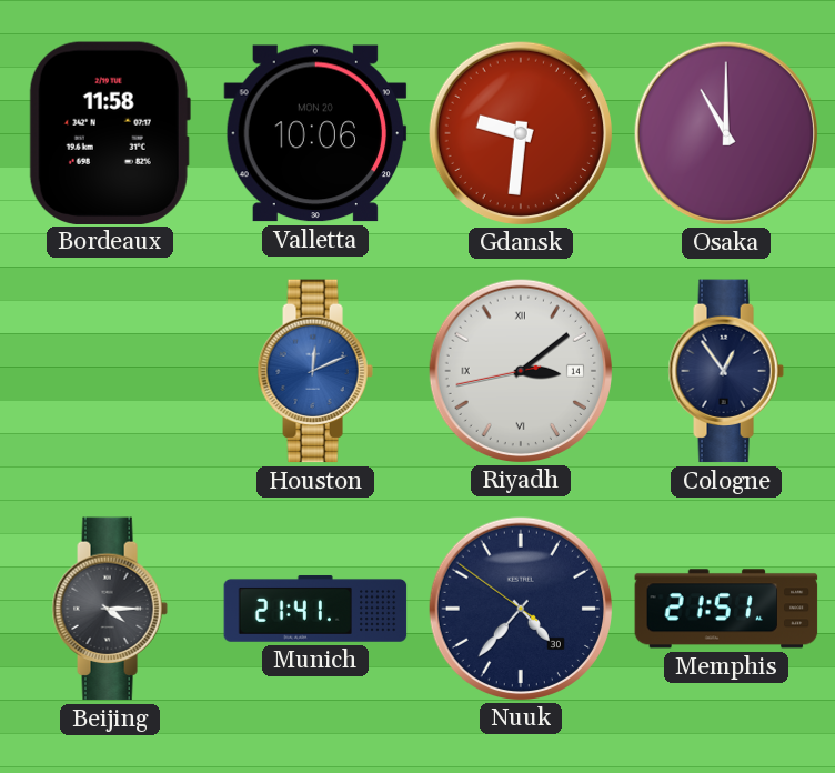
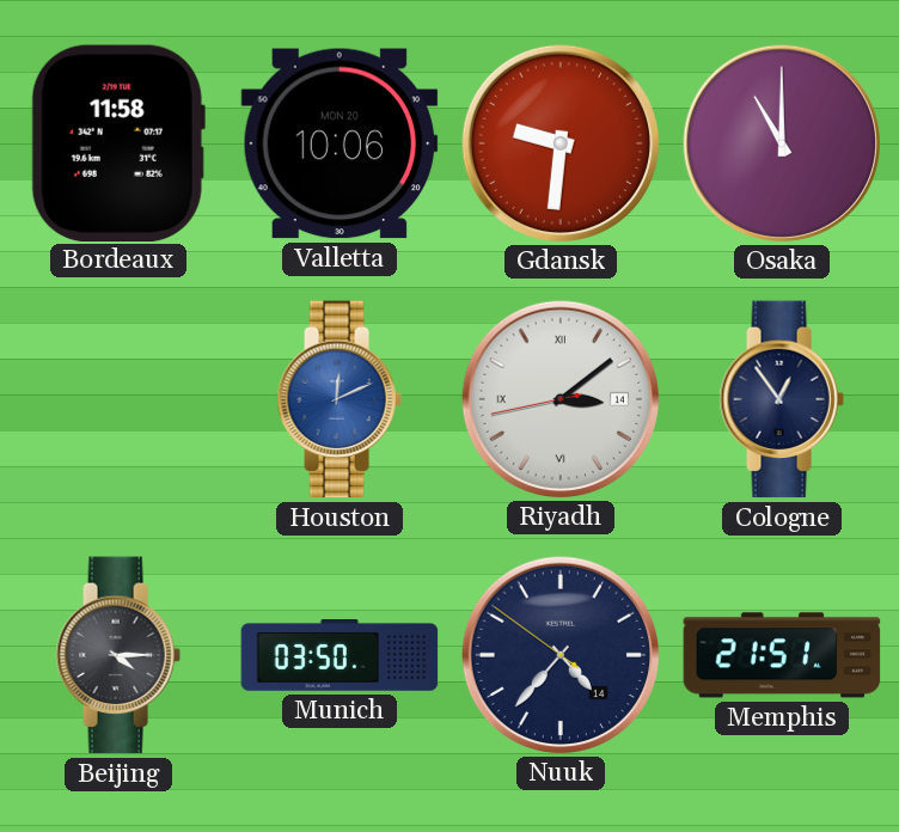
Munich: 21:41 -> 03:50 (340, 655)
Nuuk date: 30 -> 14 (559, 654)
